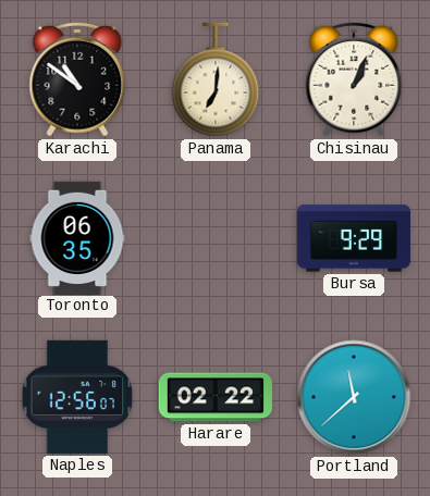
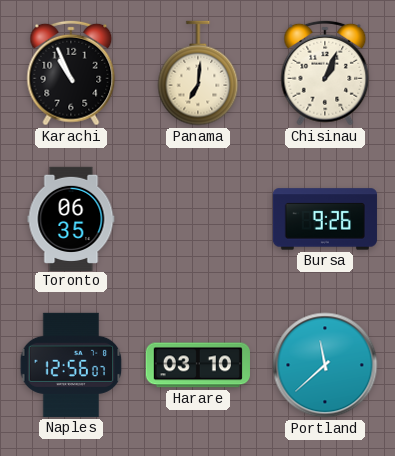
Karachi: 10:51 -> 10:56 (71, 73)
Bursa: 9:29 -> 9:26 (325, 219)
Harare: 02:22 -> 03:10 (198, 365)
